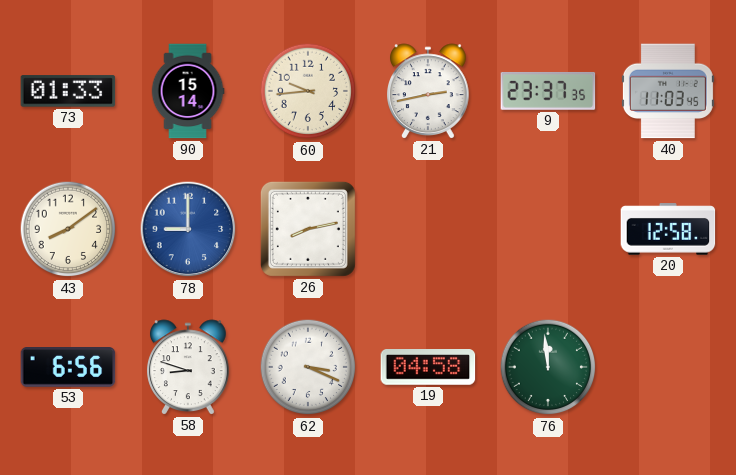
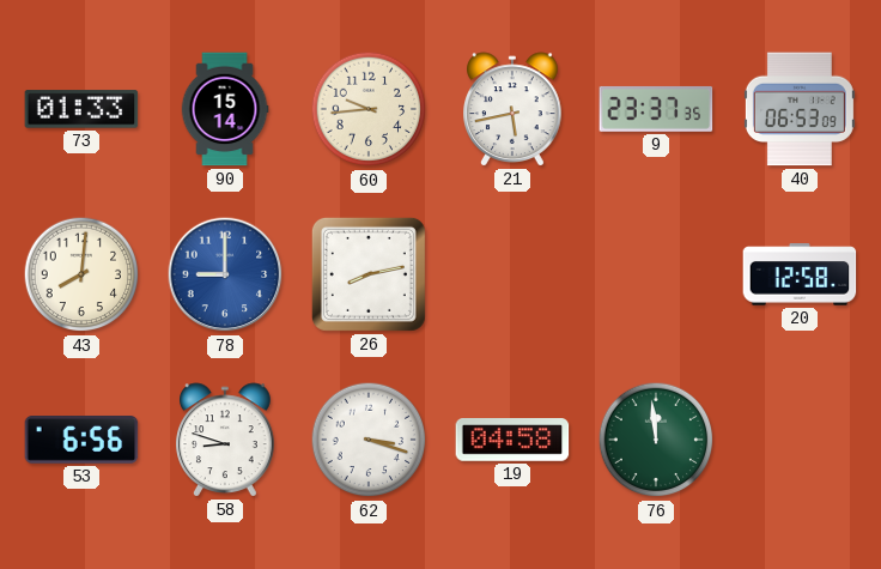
21: 2:43 -> 5:43 (514, 109)
40: 11:03 -> 06:53 (800, 109)
43: 8:09 -> 8:01 (81, 274)
62: 3:19 -> 3:18 (369, 440)
